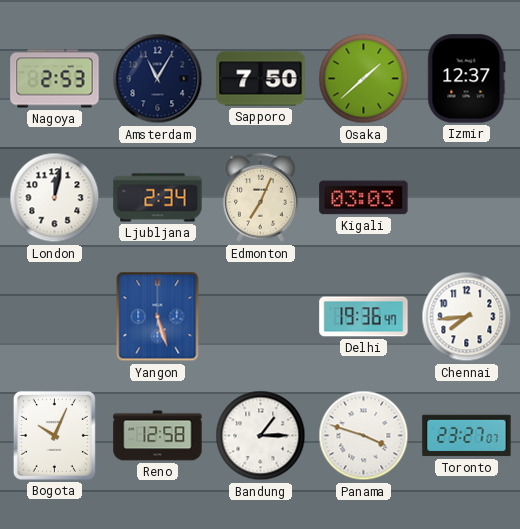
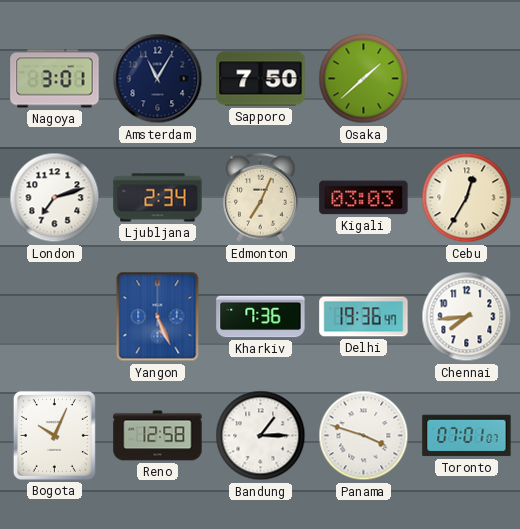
Nagoya: 2:53 -> 3:01 (55, 79)
Izmir: 12:37 -> none (467, 79)
London: 12:02 -> 7:12 (55, 198)
Cebu: none -> 12:35 (467, 198)
Yangon: 5:27 -> 5:26 (158, 317)
Kharkiv: none -> 7:36 (261, 317)
Toronto: 23:27 -> 07:01 (467, 436)
